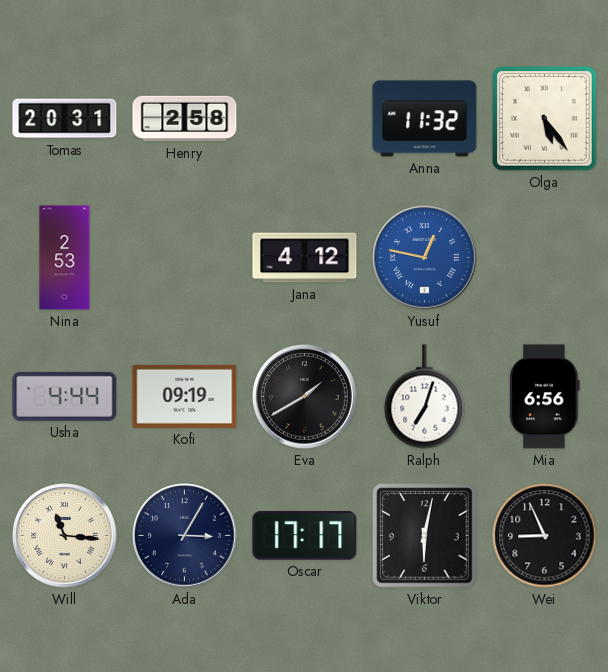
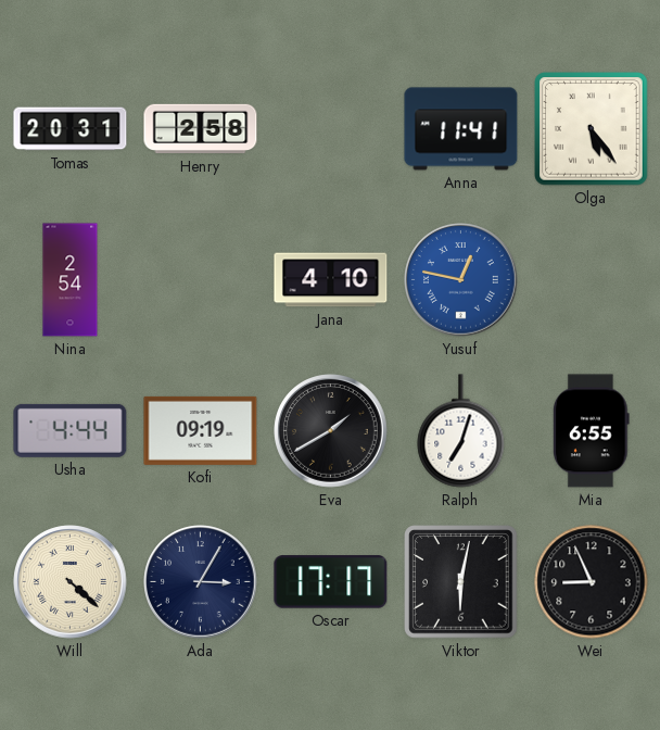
Anna: 11:32 -> 11:41 (461, 129)
Nina: 2:53 -> 2:54 (71, 280)
Jana: 4:12 -> 4:10 (331, 280)
Mia: 6:56 -> 6:55 (592, 431)
Will: 11:16 -> 4:22 (71, 582)
